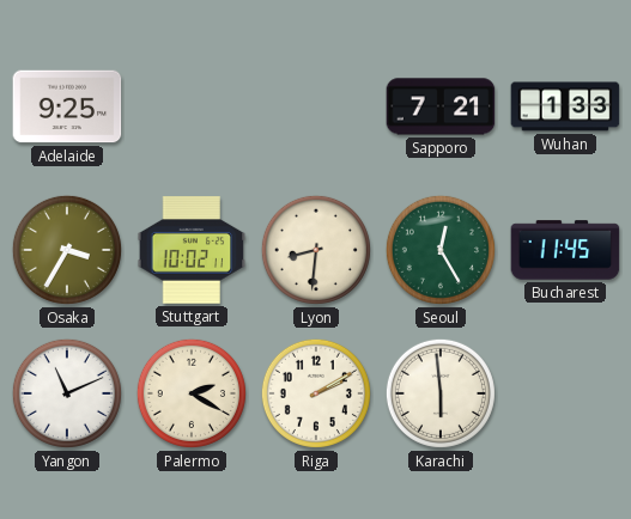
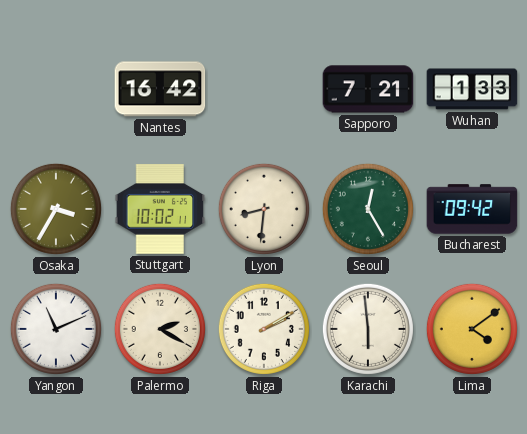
Adelaide: 9:25 -> none (67, 106)
Nantes: none -> 16:42 (160, 89)
Bucharest: 11:45 -> 09:42 (472, 209)
Lima: none -> 4:09 (472, 329)
